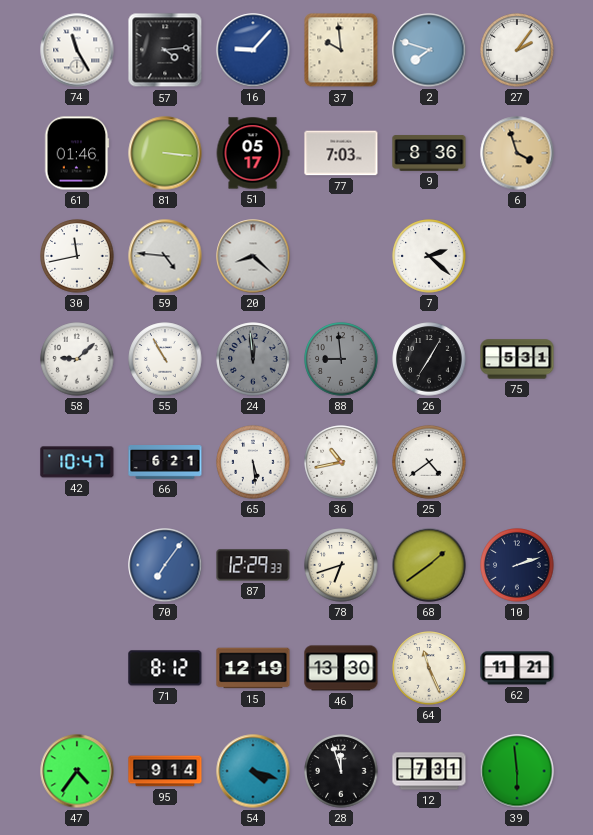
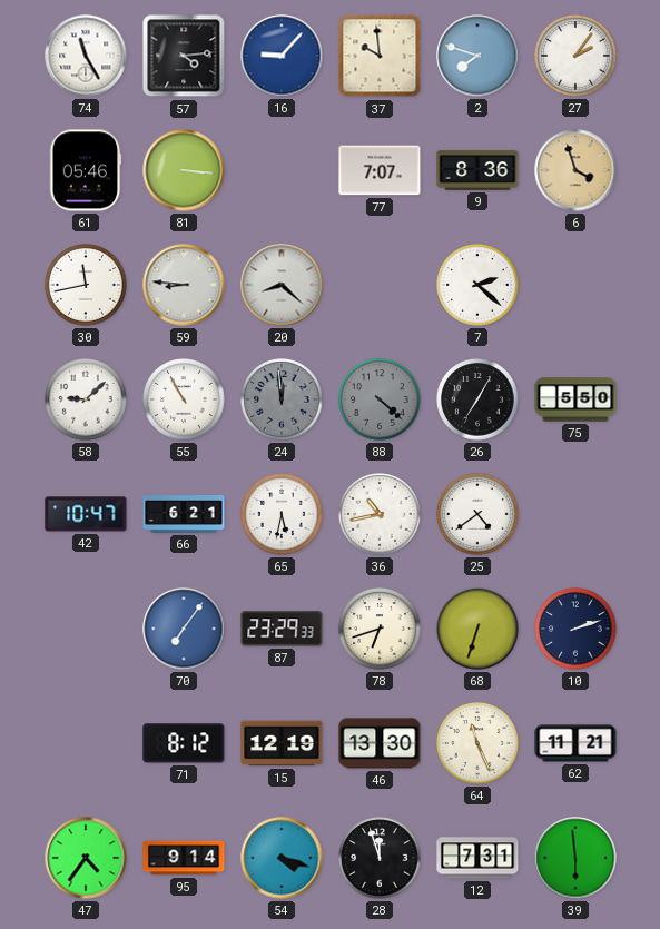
61: 01:46 -> 05:46 (86, 170)
51: 05:17 -> none (253, 153)
77: 7:03 -> 7:07 (380, 170)
59: 4:46 -> 8:46 (184, 285)
88: 8:59 -> 4:22 (380, 399)
75: 5:31 -> 5:50 (575, 399)
65: 5:29 -> 5:32 (282, 514)
87: 12:29 -> 23:29 (282, 629)
68: 1:39 -> 6:33 (477, 629)
